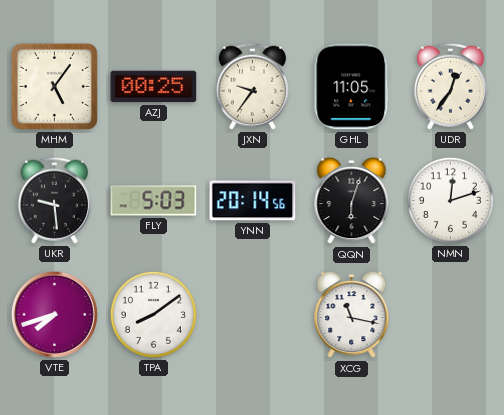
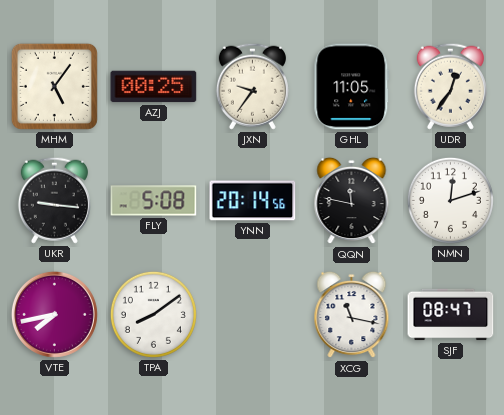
UKR: 9:29 -> 9:16 (54, 200)
FLY: 5:03 -> 5:08 (154, 201)
QQN: 6:03 -> 11:47 (352, 201)
VTE: 7:42 -> 7:43 (54, 314)
SJF: none -> 08:47 (451, 315)
